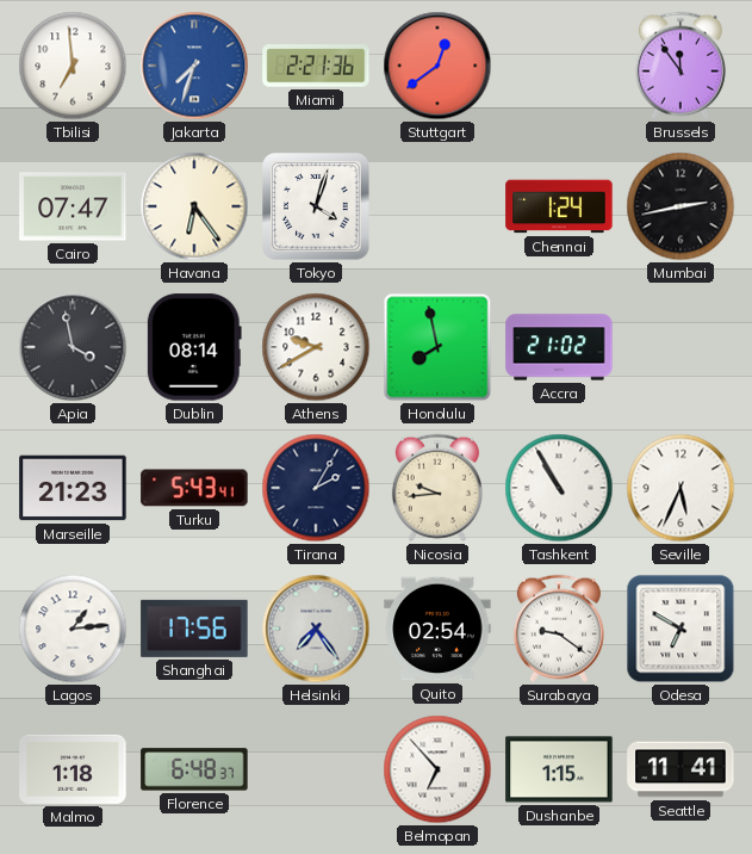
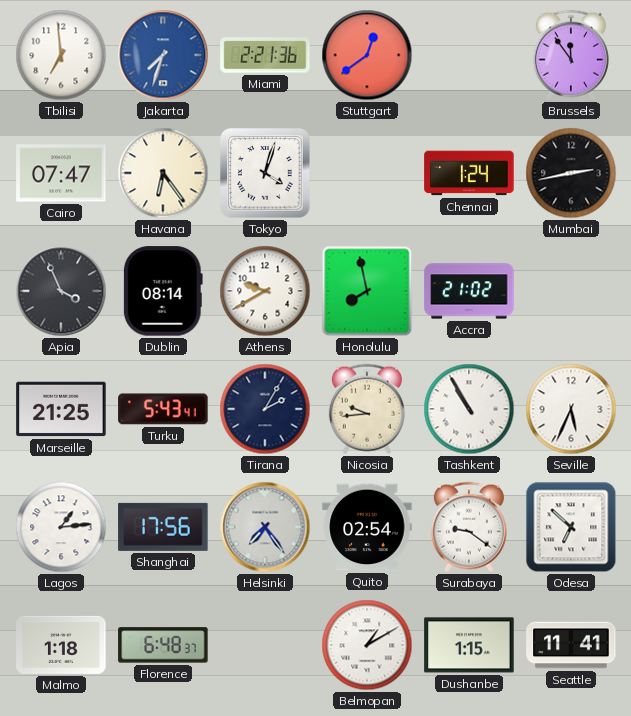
Apia: 3:58 -> 3:56 (61, 291)
Marseille: 21:23 -> 21:25 (61, 409)
Odesa: 6:50 -> 6:52 (571, 527)
Belmopan: 6:53 -> 1:10 (367, 645)
